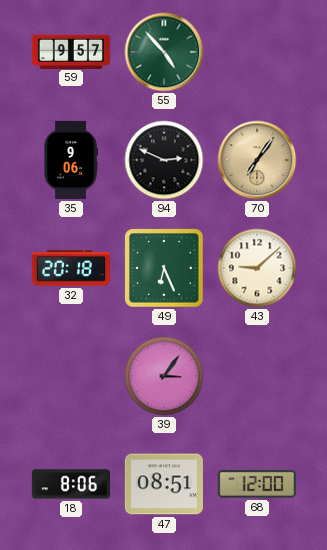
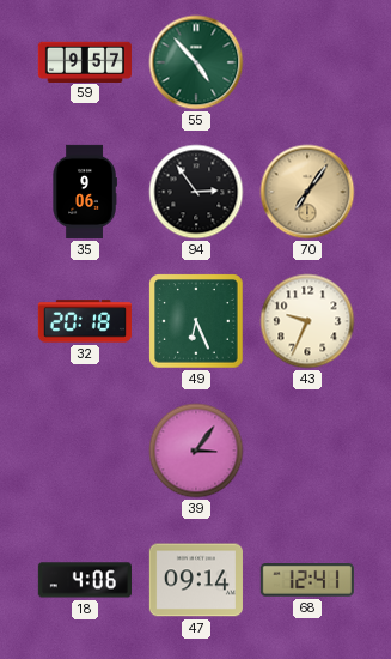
94: 2:49 -> 2:54 (196, 192)
43: 9:08 -> 9:34 (307, 321)
18: 8:06 -> 4:06 (85, 580)
47: 08:51 -> 09:14 (196, 580)
68: 12:00 -> 12:41 (307, 581)
